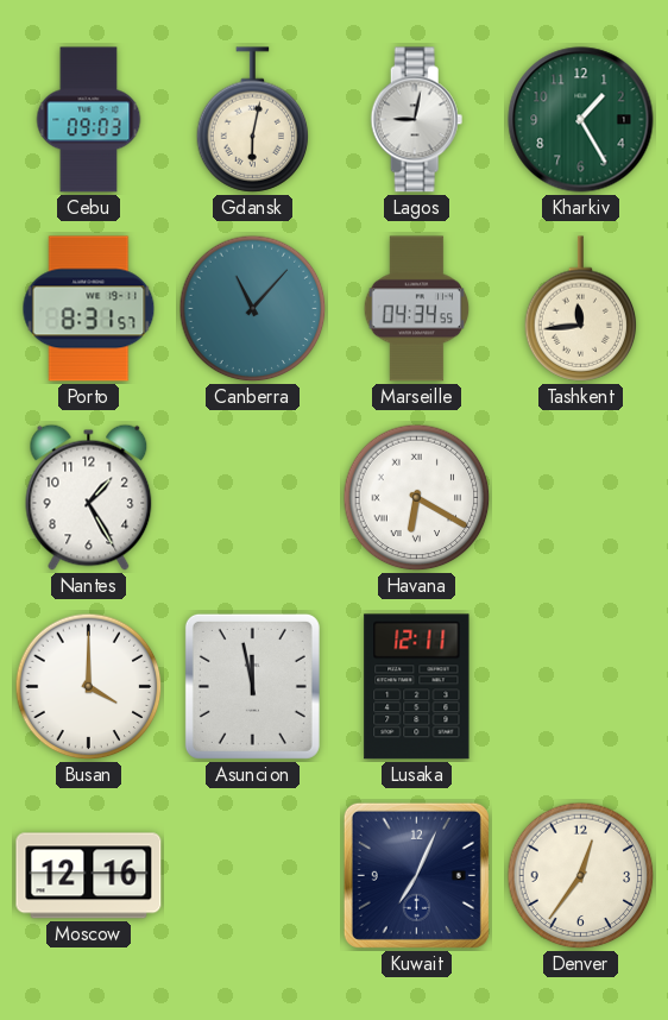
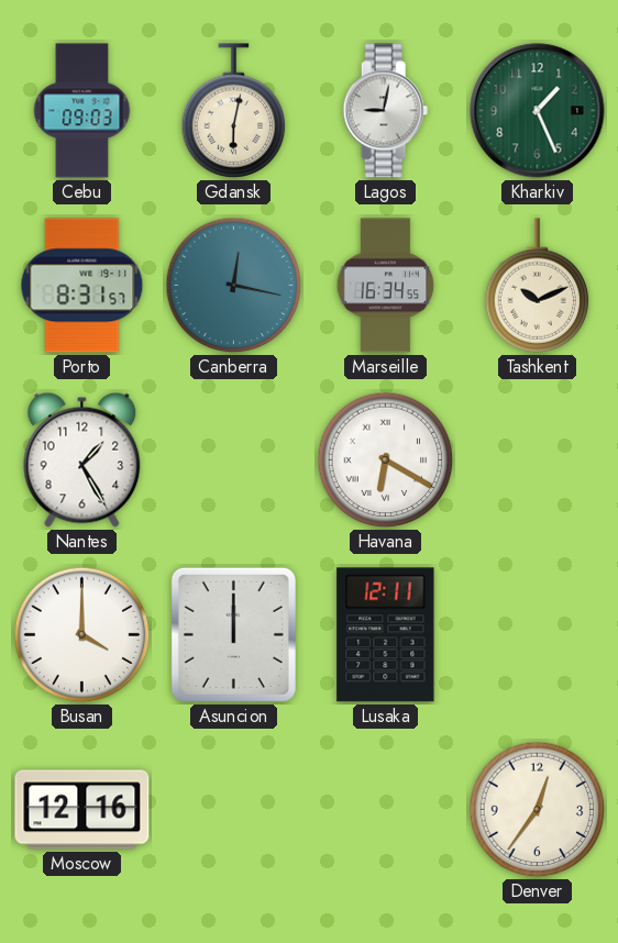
Kharkiv: 1:25 -> 1:26 (538, 111)
Canberra: 11:07 -> 12:17 (234, 286)
Marseille: 04:34 -> 16:34 (386, 286)
Tashkent: 11:44 -> 10:11 (538, 286)
Asuncion: 11:58 -> 12:00 (233, 634)
Kuwait: 7:04 -> none (416, 875)
